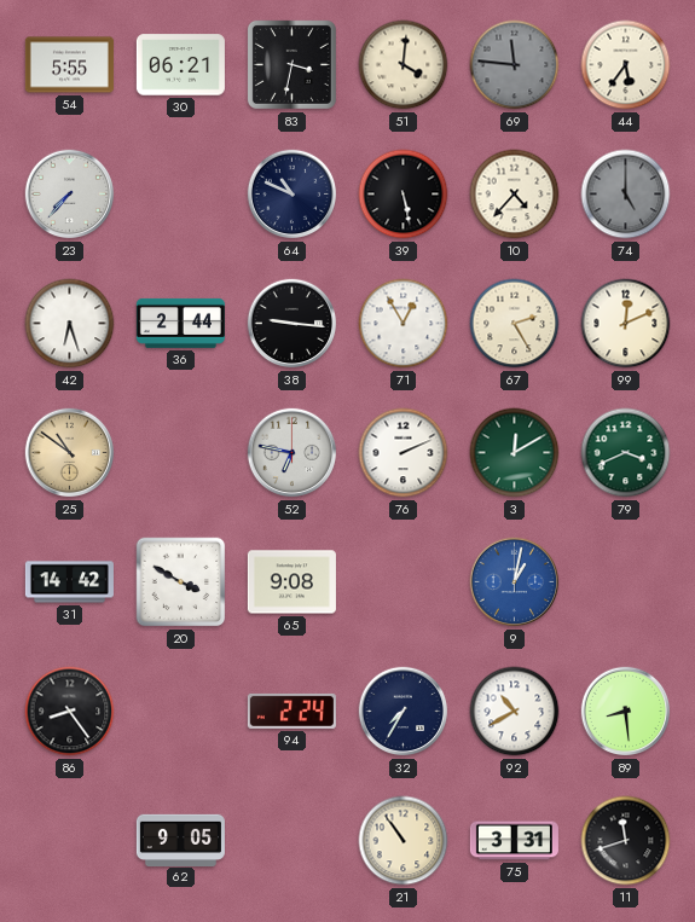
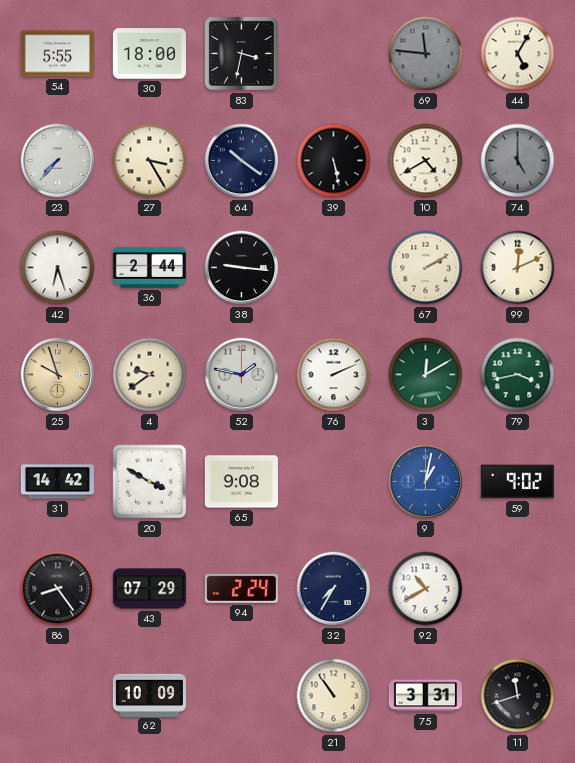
30: 06:21 -> 18:00 (149, 54)
51: 4:01 -> none (404, 65)
44: 5:36 -> 5:05 (518, 54)
27: none -> 3:25 (150, 161)
64: 10:49 -> 10:21 (242, 161)
10: 4:37 -> 4:40 (426, 161)
71: 12:55 -> none (404, 324)
67: 2:25 -> 2:10 (426, 268)
25: 10:51 -> 9:57 (58, 375)
4: none -> 9:39 (150, 375)
52: 6:47 -> 1:47 (242, 375)
79: 3:41 -> 3:43 (518, 375)
59: none -> 9:02 (517, 482)
43: none -> 07:29 (149, 589)
89: 8:29 -> none (626, 712)
62: 9:05 -> 10:09 (149, 695)
